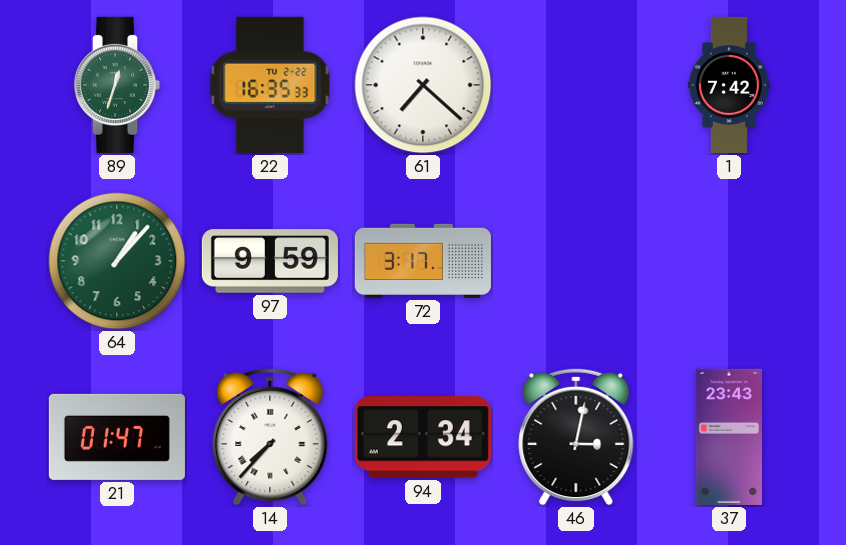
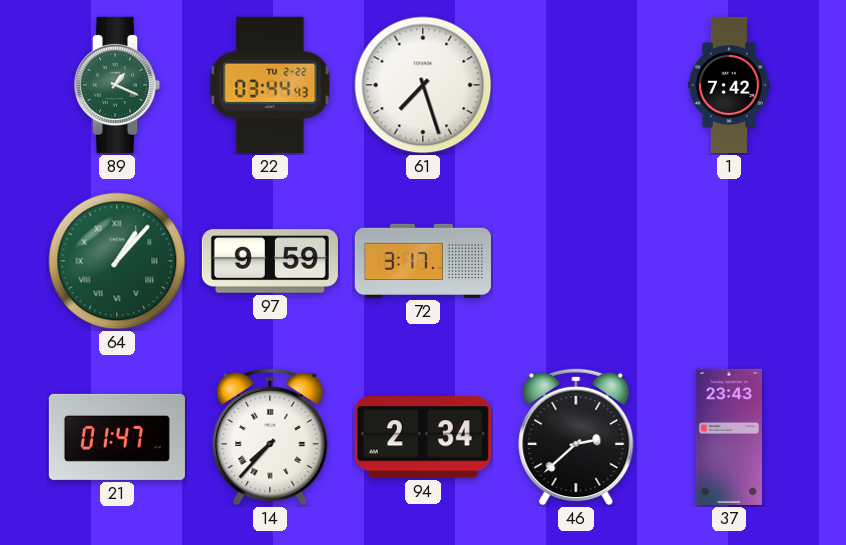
89: 12:33 -> 1:19 (117, 85)
22: 16:35 -> 03:44 (270, 85)
61: 7:22 -> 7:27 (423, 85)
64 numerals: Arabic -> Roman (117, 261)
46: 3:02 -> 2:38 (576, 437)
